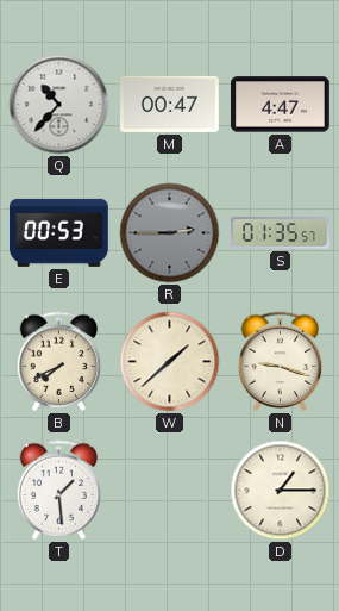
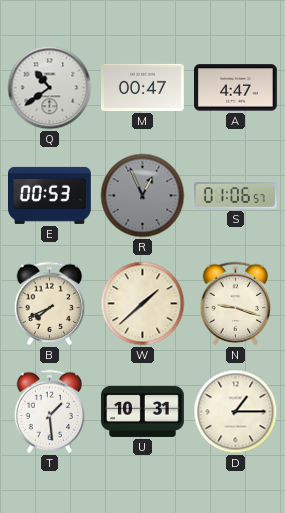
Q: 10:37 -> 10:39 (50, 88)
R: 2:45 -> 12:56 (143, 196)
S: 01:35 -> 01:06 (236, 196)
U: none -> 10:31 (143, 411)
